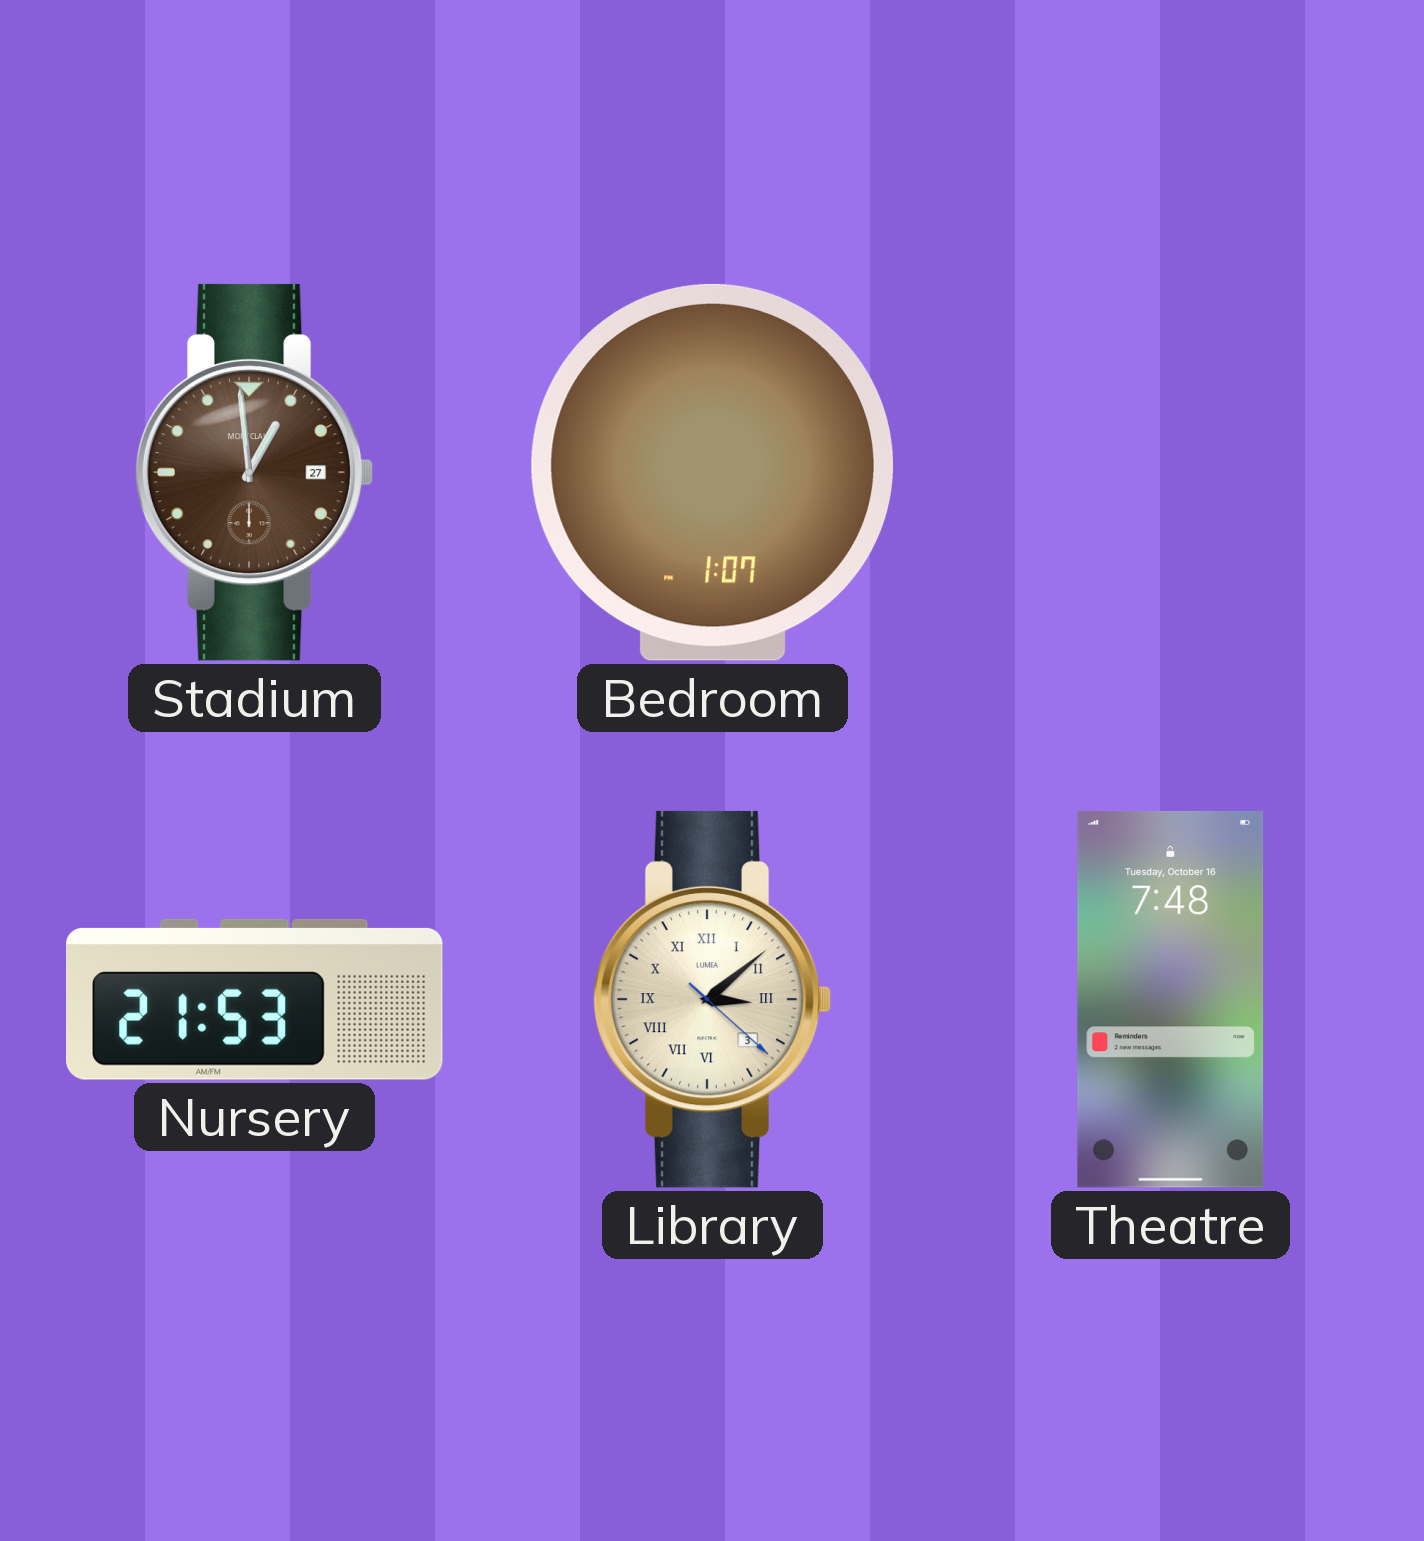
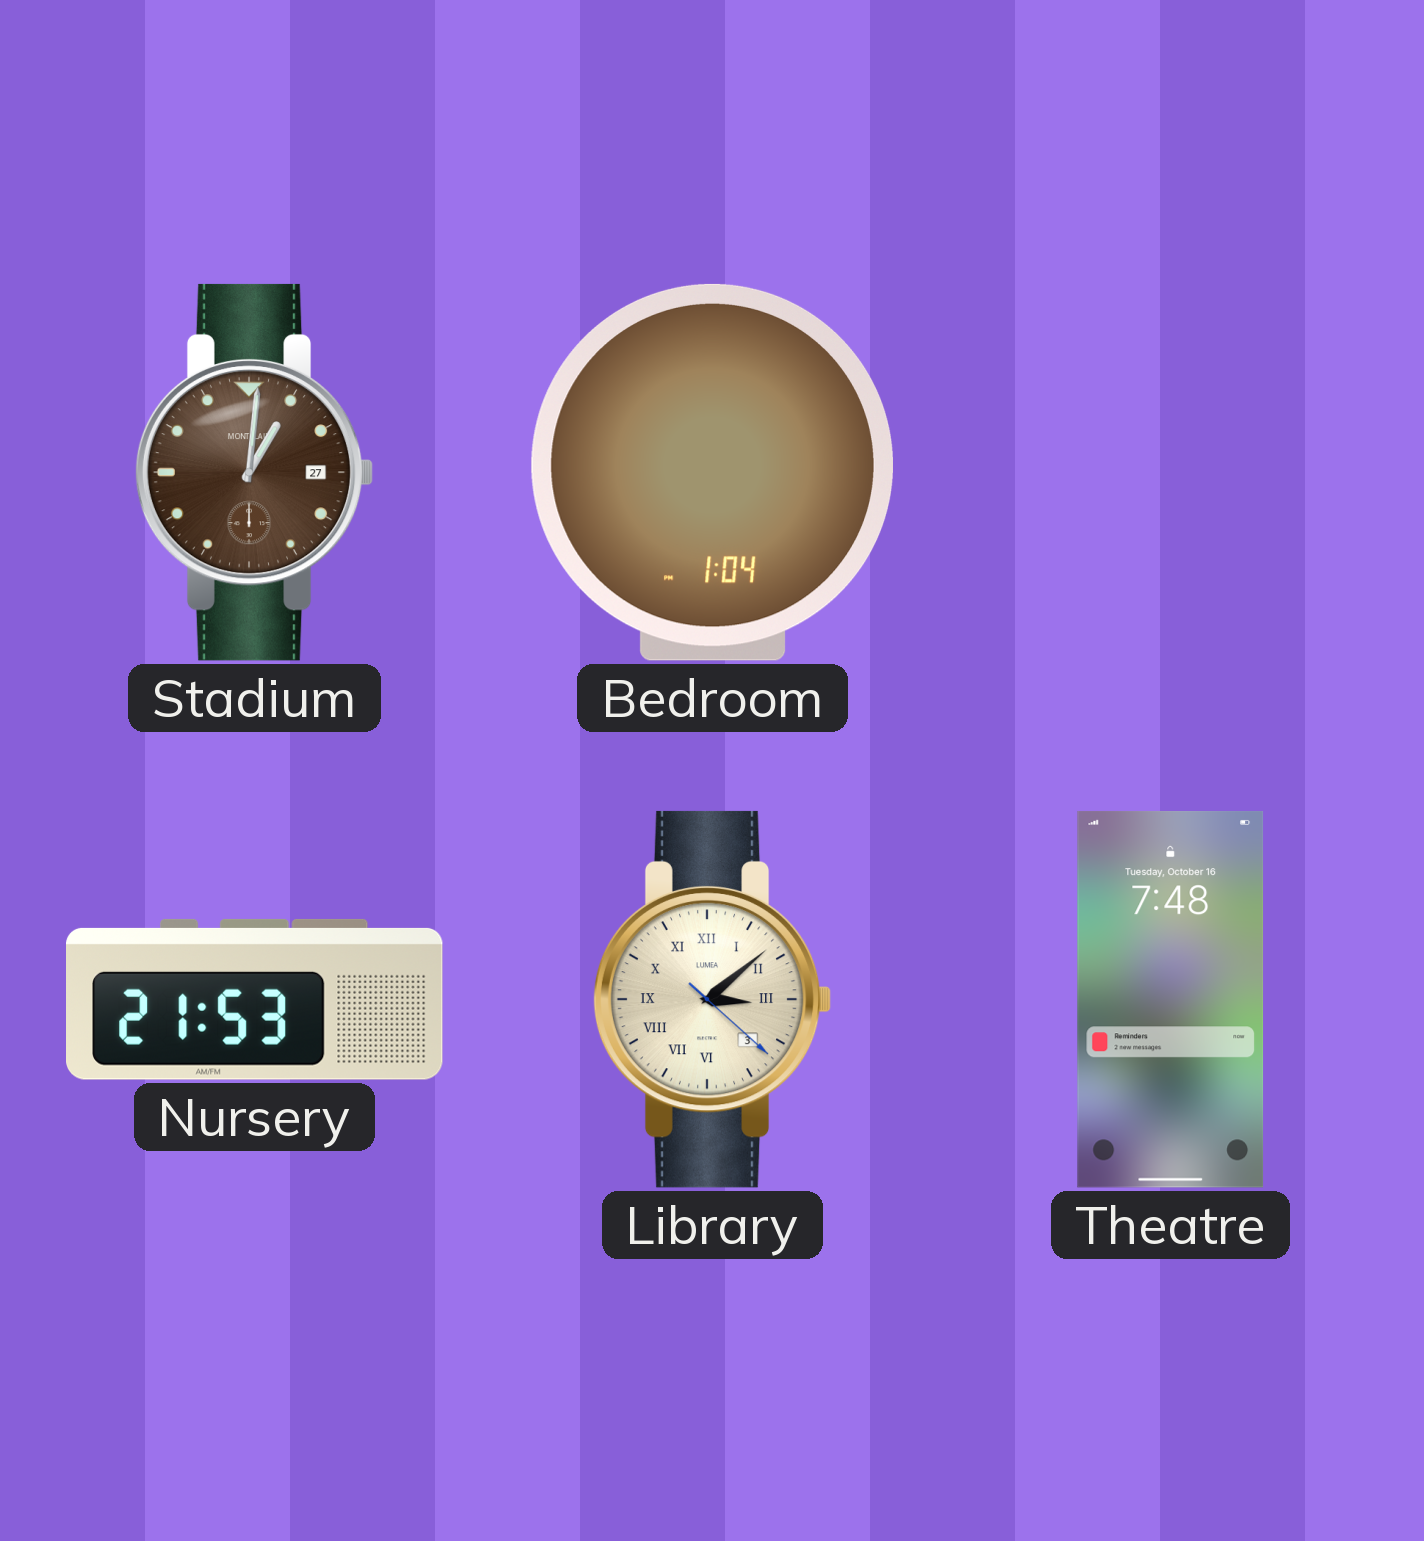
Stadium: 12:59 -> 1:01 (254, 472)
Bedroom: 1:07 -> 1:04 (712, 472)
